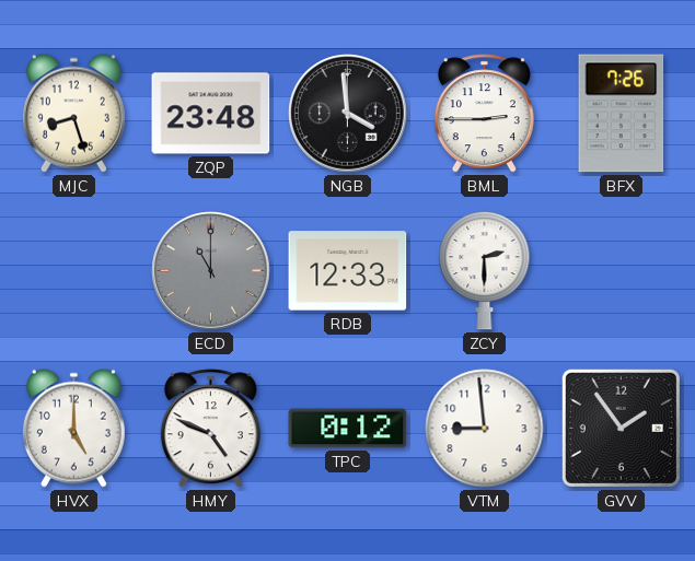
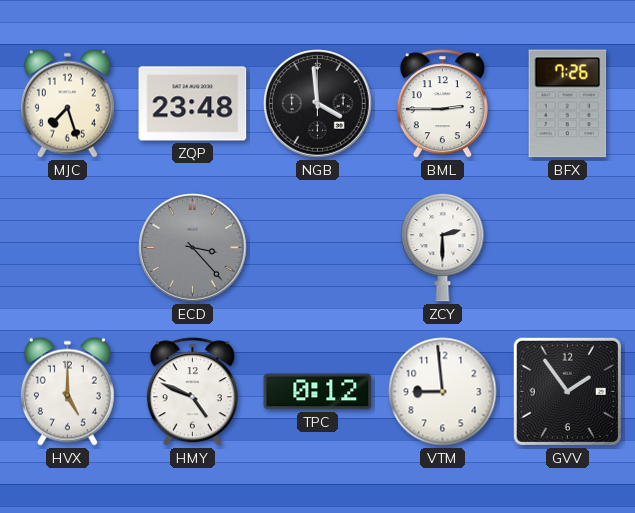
MJC: 8:27 -> 7:27 (67, 103)
ECD: 11:00 -> 3:23 (193, 248)
RDB: 12:33 -> none (348, 271)
